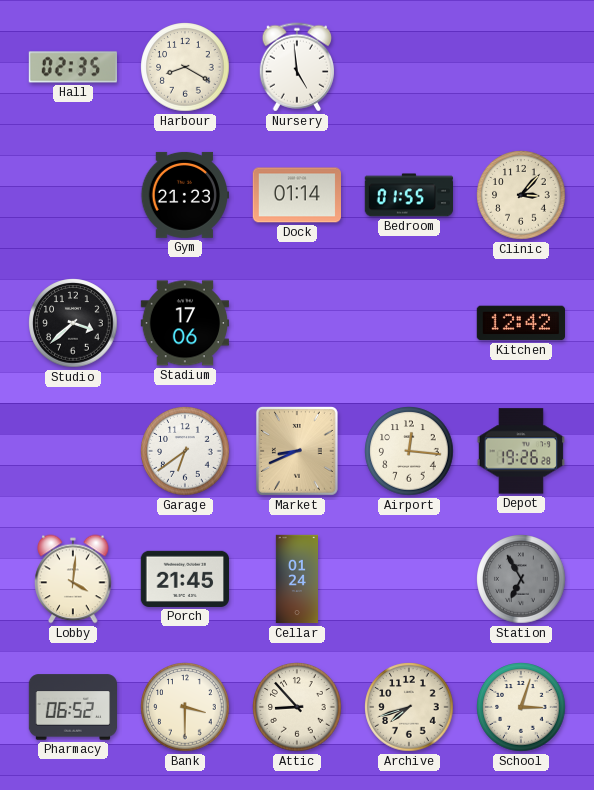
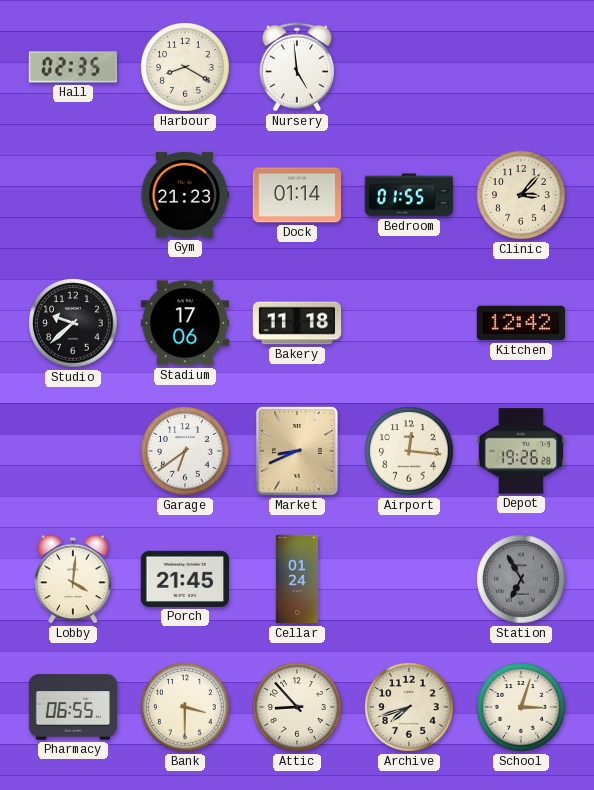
Studio: 3:38 -> 9:38 (73, 323)
Bakery: none -> 11:18 (297, 323)
Pharmacy: 06:52 -> 06:55 (73, 707)
